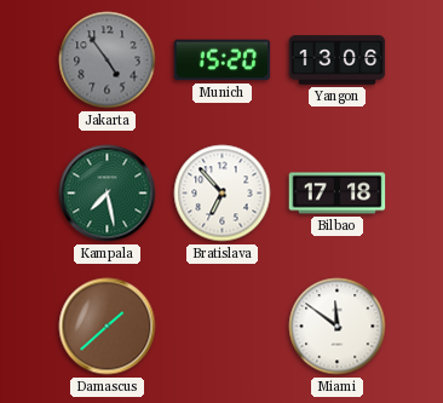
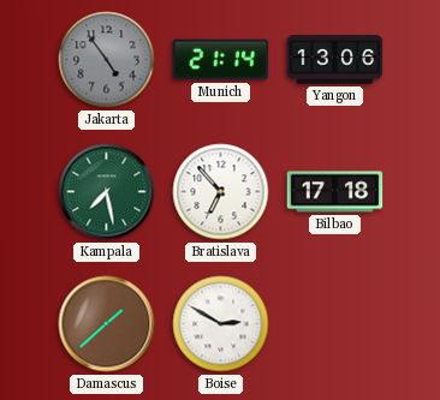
Munich: 15:20 -> 21:14 (221, 60)
Boise: none -> 2:50 (221, 324)
Miami: 11:51 -> none (338, 327)
